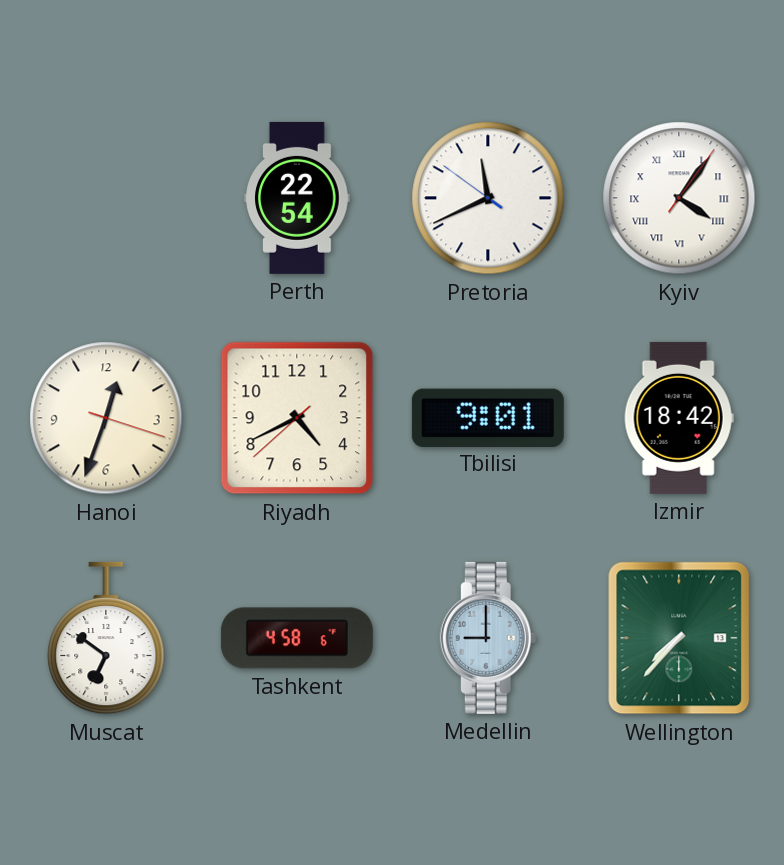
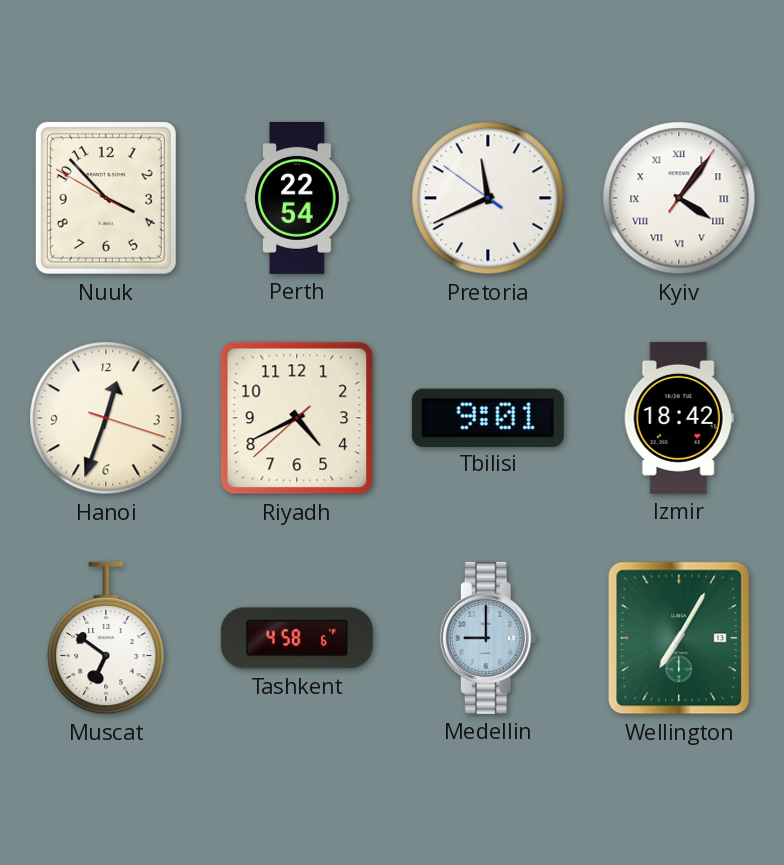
Nuuk: none -> 3:52 (106, 198)
Wellington: 7:37 -> 7:05 (679, 638)
